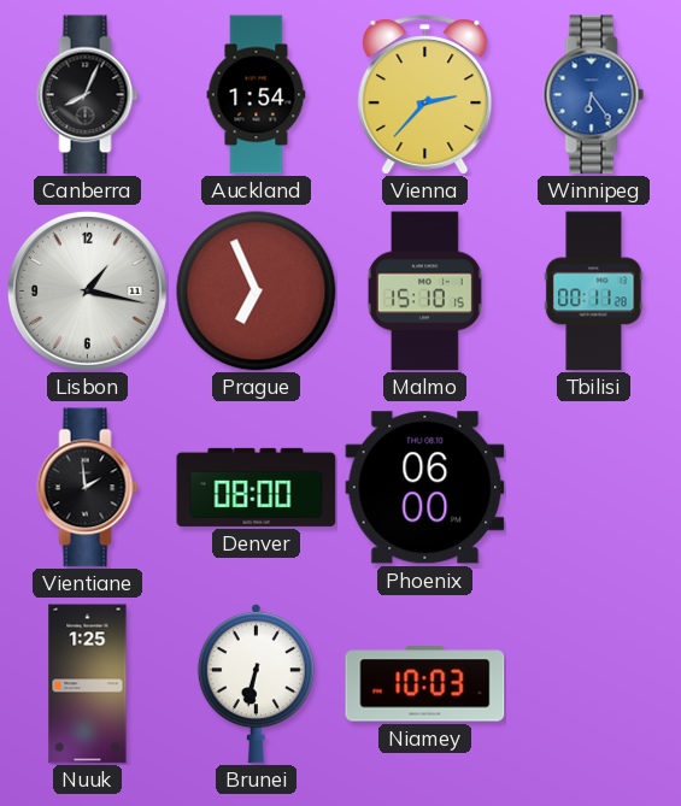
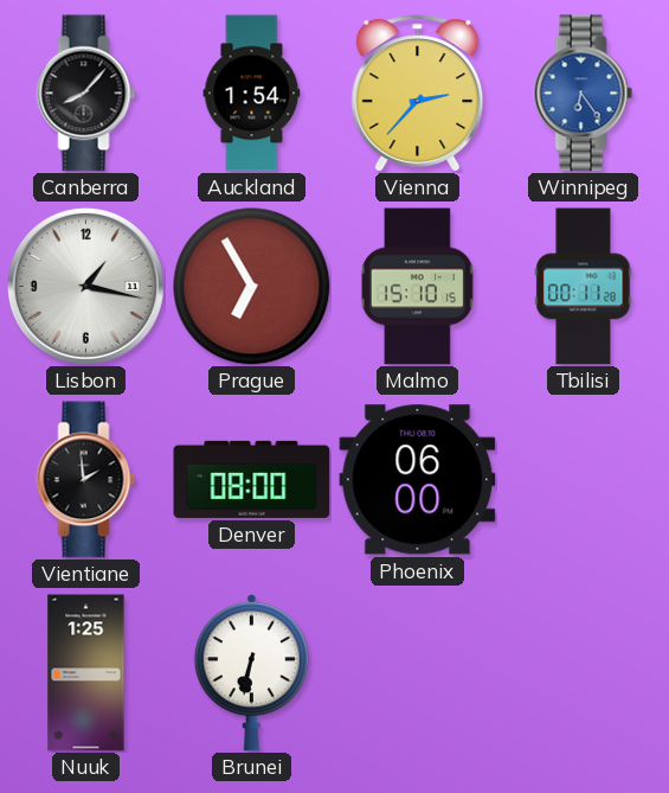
Canberra: 8:04 -> 8:07 (86, 94)
Prague: 6:56 -> 6:55 (252, 287)
Niamey: 10:03 -> none (425, 684)
